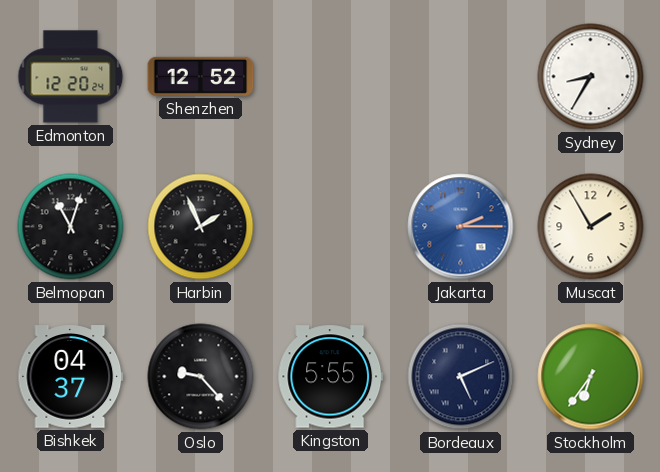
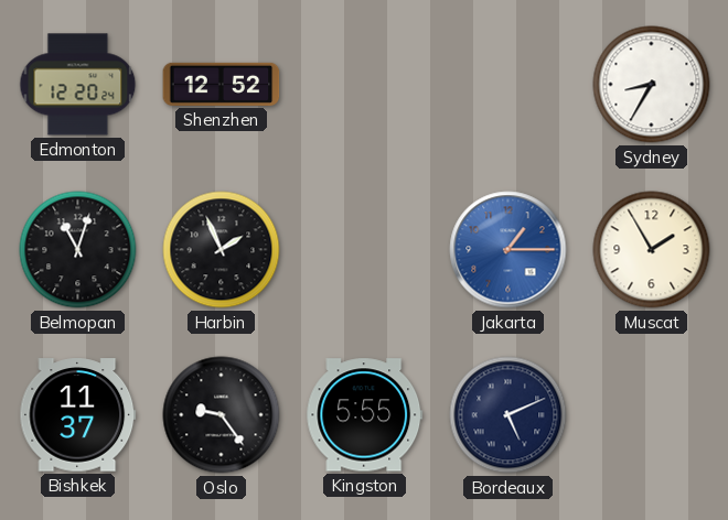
Jakarta: 2:15 -> 1:15 (508, 250)
Bishkek: 04:37 -> 11:37 (78, 415)
Oslo: 9:23 -> 9:24 (222, 415)
Stockholm: 6:36 -> none (591, 377)
